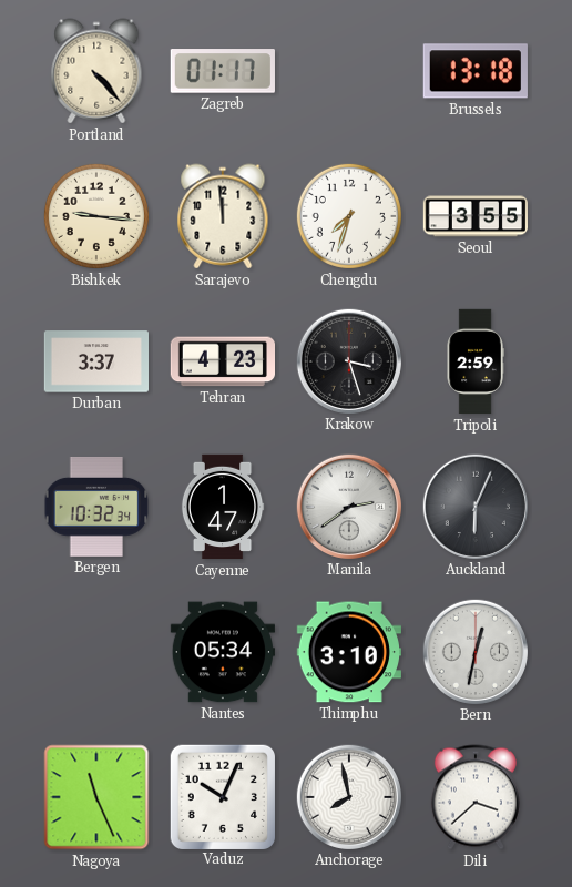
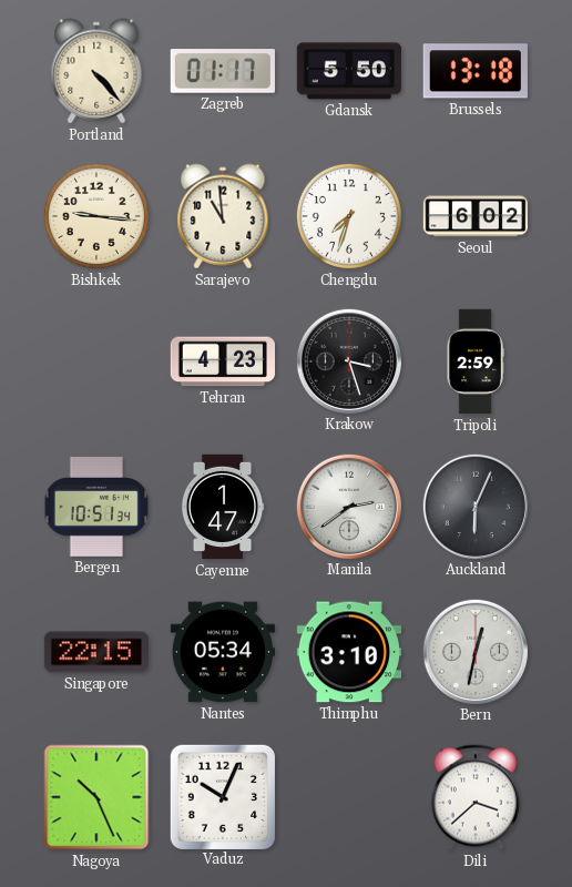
Gdansk: none -> 5:50 (349, 71)
Sarajevo: 11:59 -> 10:59 (223, 216)
Seoul: 3:55 -> 6:02 (474, 216)
Durban: 3:37 -> none (95, 361)
Bergen: 10:32 -> 10:51 (96, 507)
Singapore: none -> 22:15 (95, 652)
Nagoya: 11:26 -> 10:26 (96, 797)
Anchorage: 7:58 -> none (348, 796)
